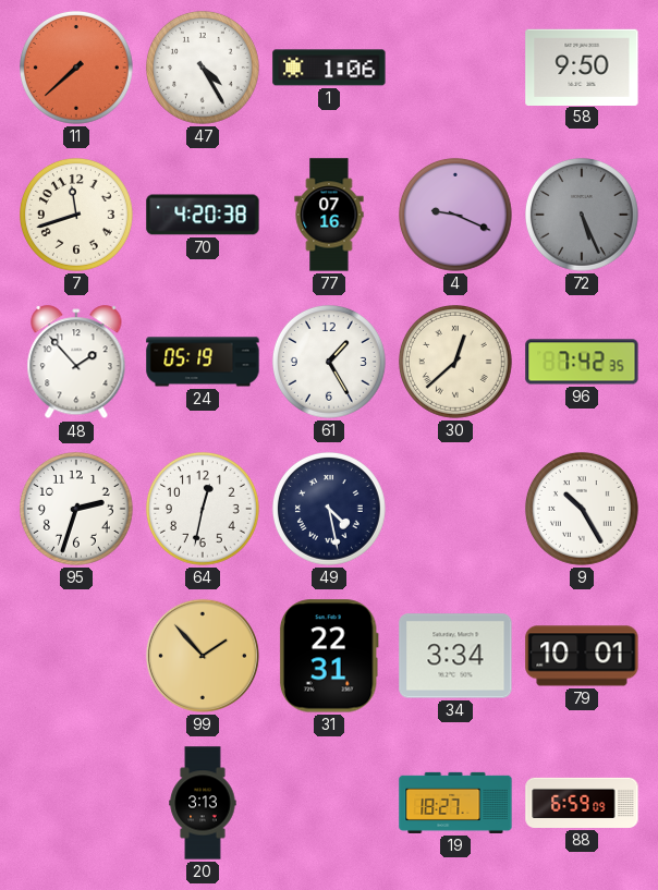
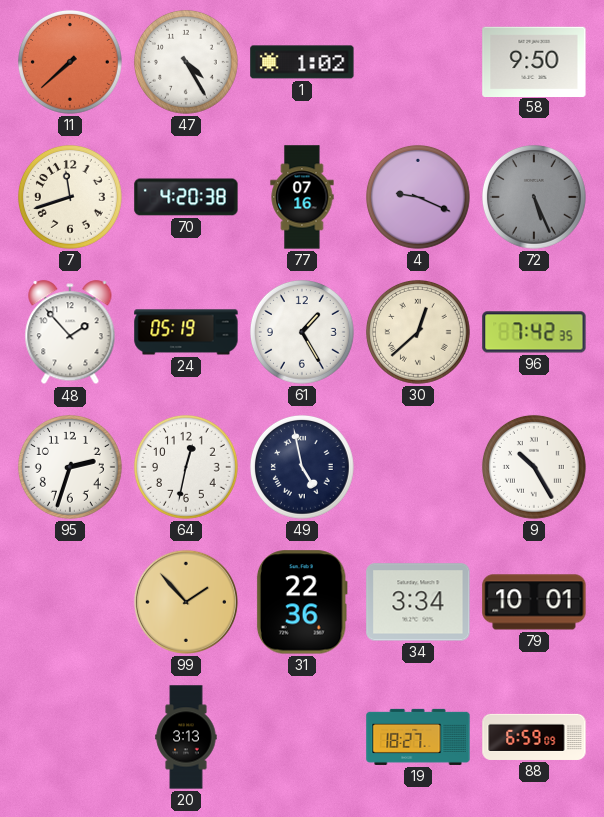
1: 1:06 -> 1:02 (302, 62)
49: 4:28 -> 4:58 (302, 467)
31: 22:31 -> 22:36 (302, 602)
